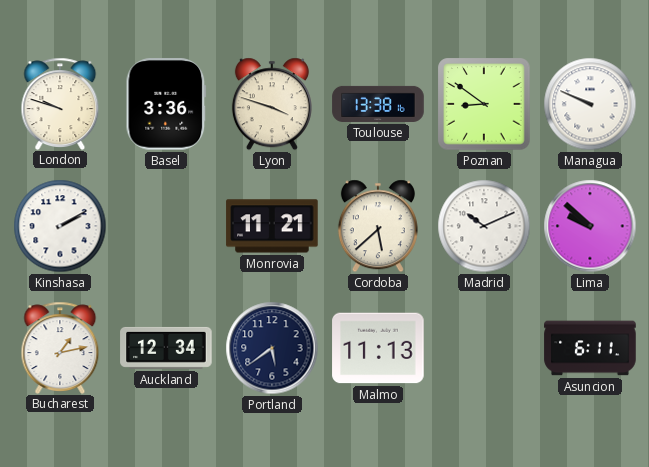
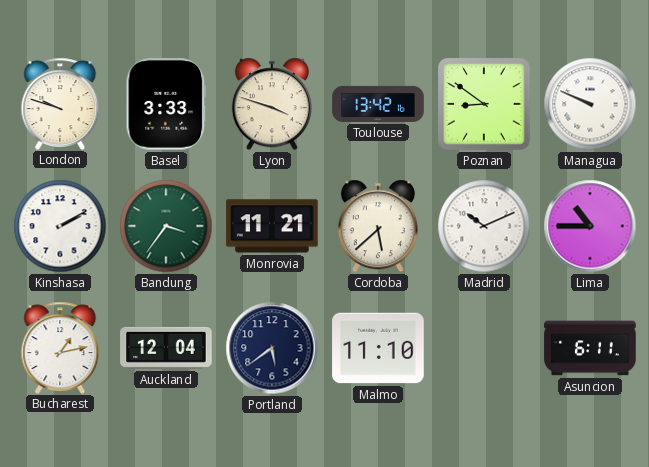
Basel: 3:36 -> 3:33 (166, 104)
Toulouse: 13:38 -> 13:42 (378, 104)
Bandung: none -> 3:36 (166, 226)
Lima: 9:52 -> 10:45 (590, 226)
Auckland: 12:34 -> 12:04 (166, 348)
Malmo: 11:13 -> 11:10 (378, 348)
